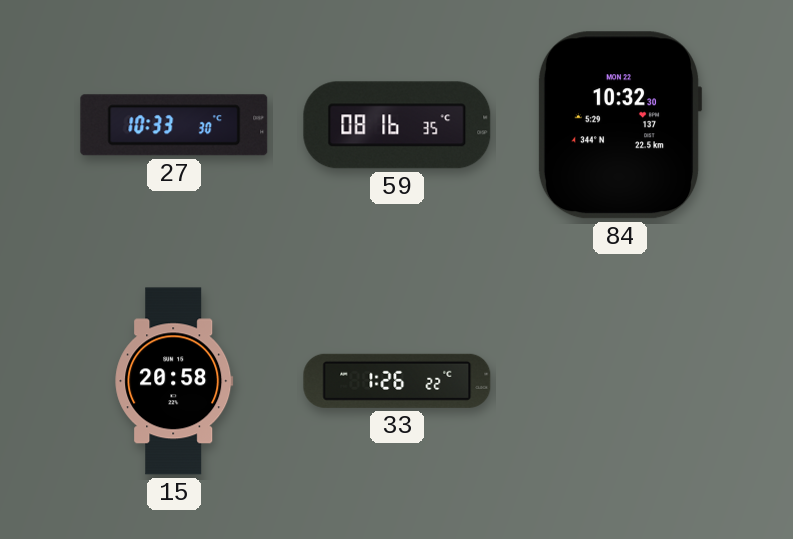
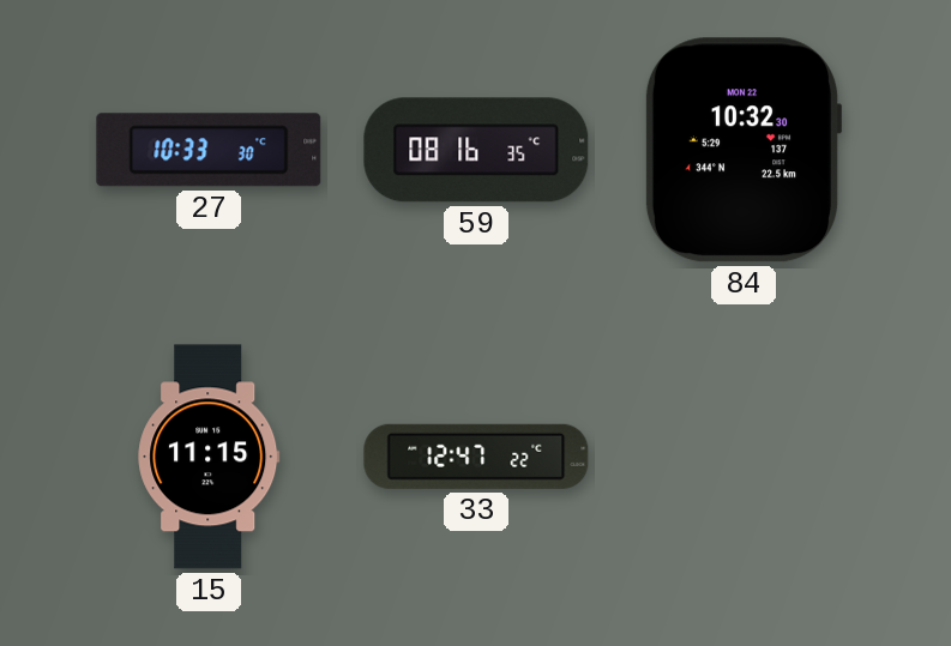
15: 20:58 -> 11:15 (209, 457)
33: 1:26 -> 12:47 (476, 457)
